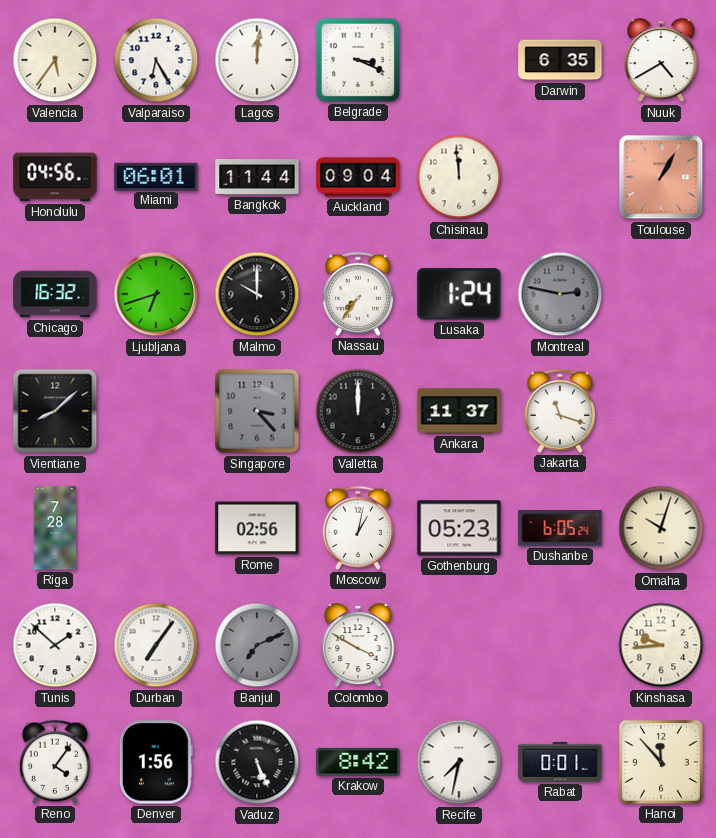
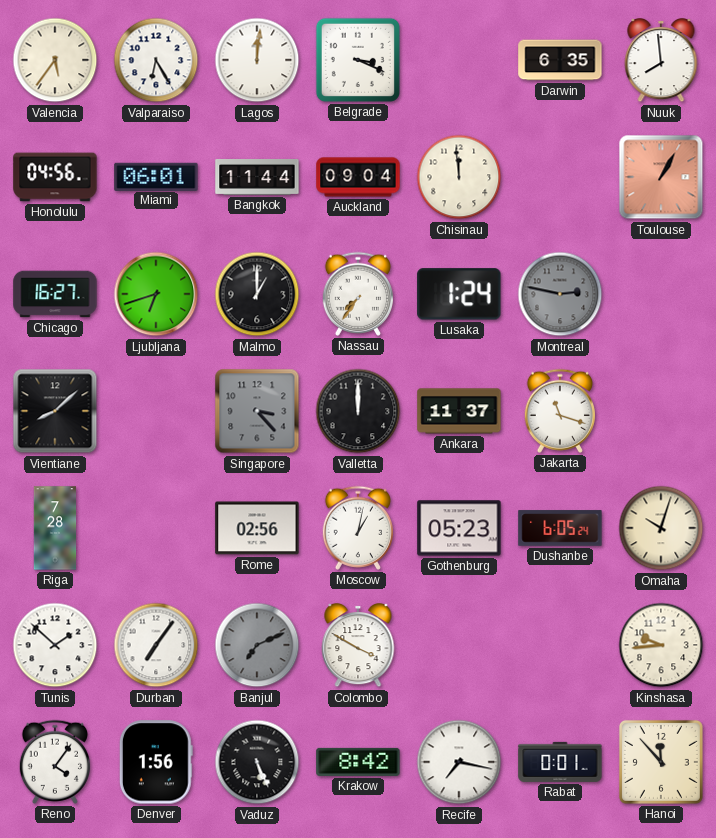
Nuuk: 4:40 -> 7:59 (661, 61)
Chicago: 16:32 -> 16:27 (55, 294)
Malmo: 10:00 -> 1:00 (257, 294)
Recife: 7:32 -> 7:17 (459, 762)
